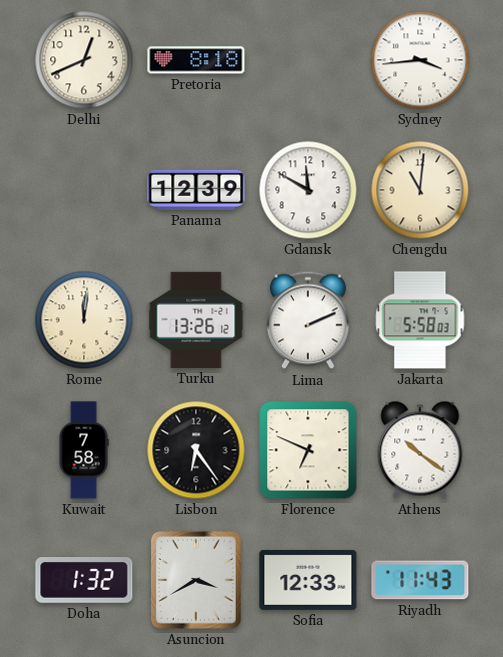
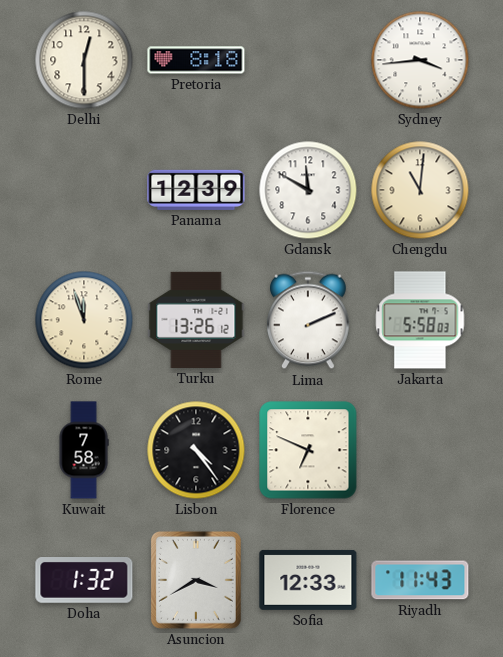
Delhi: 12:41 -> 12:30 (84, 60)
Rome: 12:01 -> 11:57 (84, 320)
Lisbon: 6:24 -> 4:24 (196, 450)
Athens: 10:21 -> none (420, 450)
